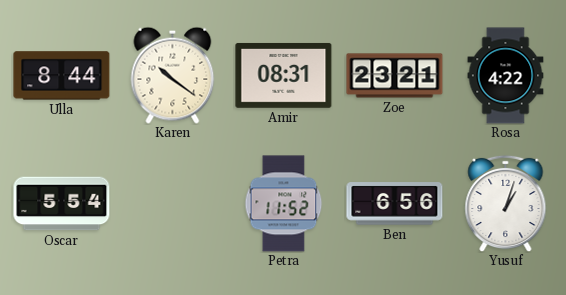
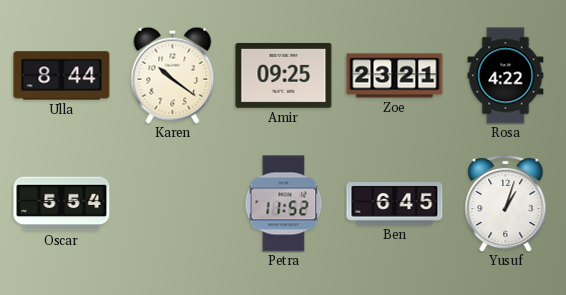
Amir: 08:31 -> 09:25 (284, 75)
Ben: 6:56 -> 6:45 (395, 204)
